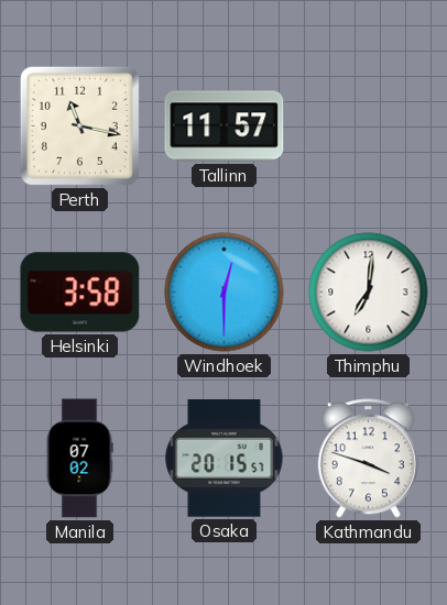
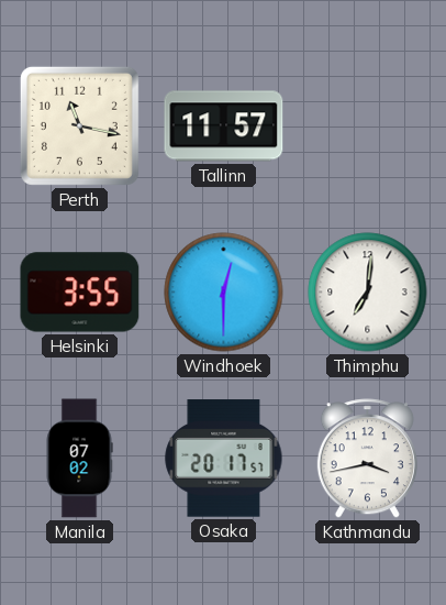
Helsinki: 3:58 -> 3:55 (80, 293)
Osaka: 20:15 -> 20:17 (224, 459)
Kathmandu: 3:48 -> 3:43 (367, 459)
